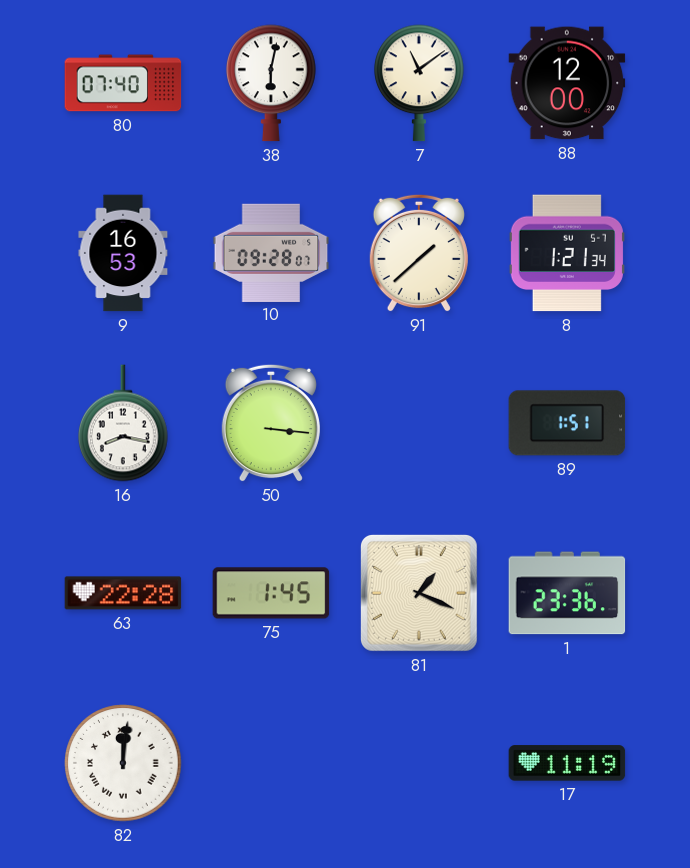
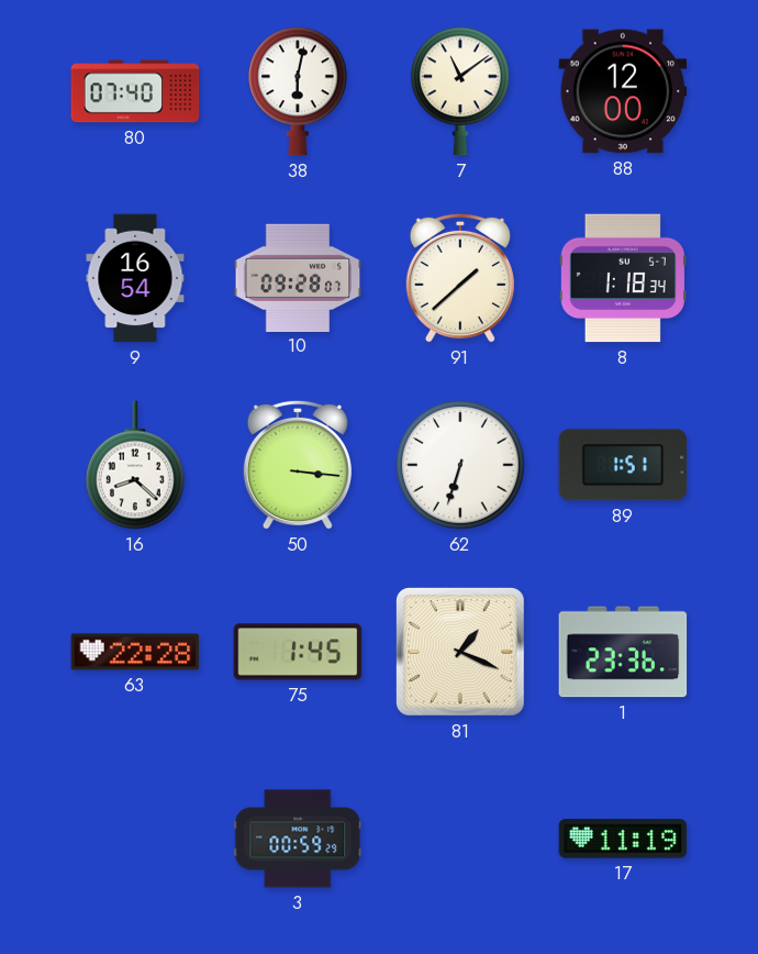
9: 16:53 -> 16:54 (135, 278)
8: 1:21 -> 1:18 (623, 278)
16: 8:17 -> 8:22 (136, 465)
62: none -> 6:33 (460, 465)
82: 12:01 -> none (123, 763)
3: none -> 00:59 (298, 839)
